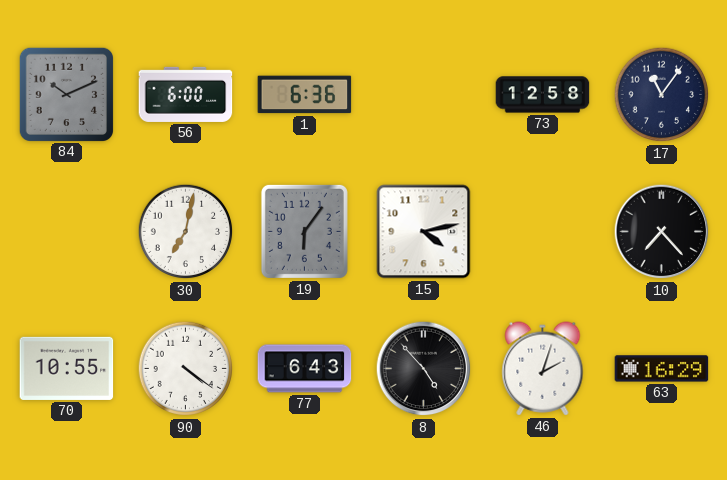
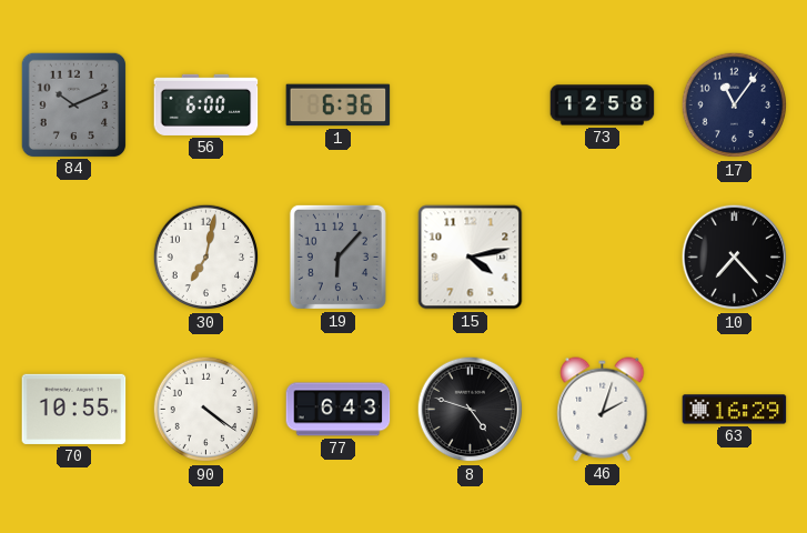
19: 6:06 -> 6:07 (337, 257)
8: 4:53 -> 4:48 (471, 410)
